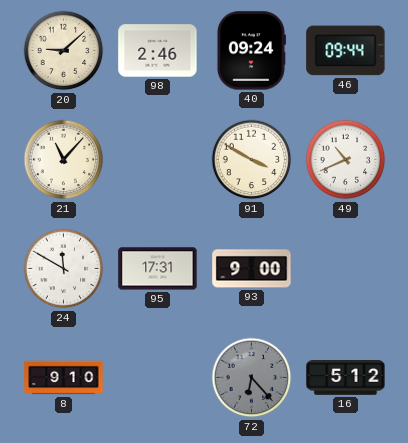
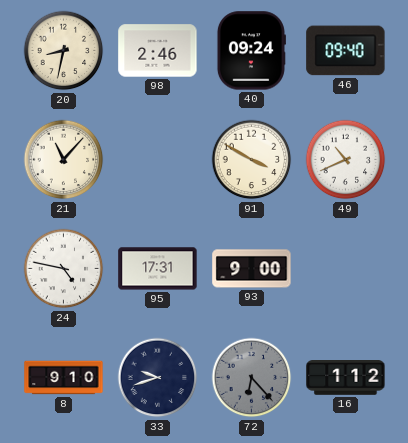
20: 9:08 -> 8:32 (64, 51)
46: 09:44 -> 09:40 (346, 51)
24: 11:50 -> 4:47 (64, 269)
33: none -> 9:42 (158, 378)
16: 5:12 -> 1:12 (346, 378)
